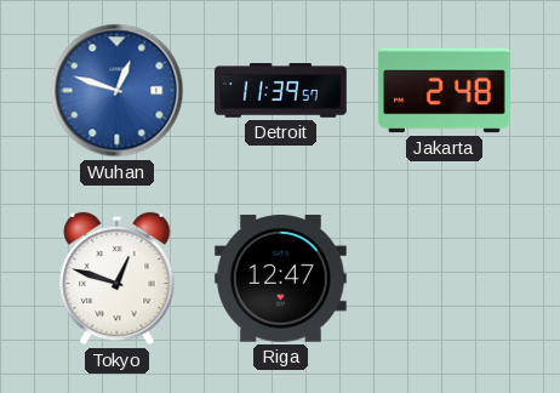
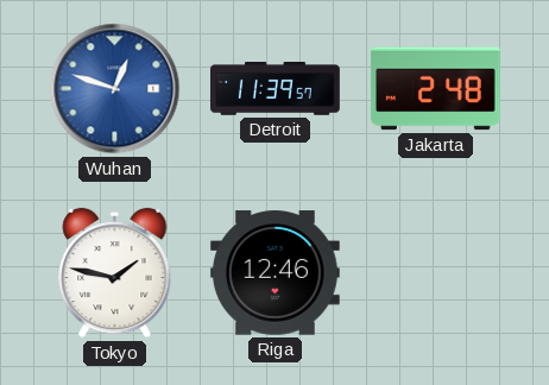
Tokyo: 12:48 -> 1:47 (115, 273)
Riga: 12:47 -> 12:46 (274, 273)
